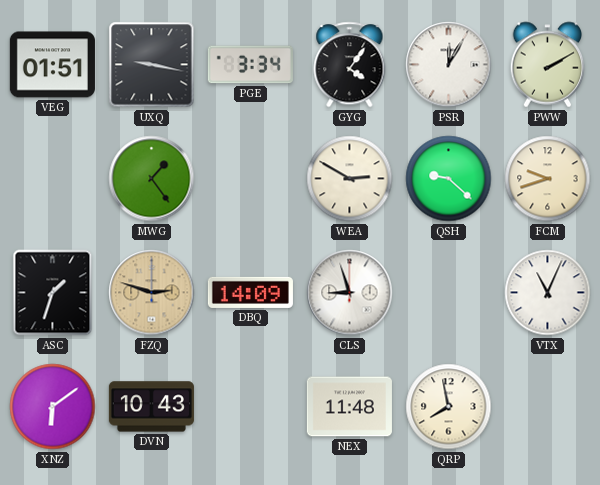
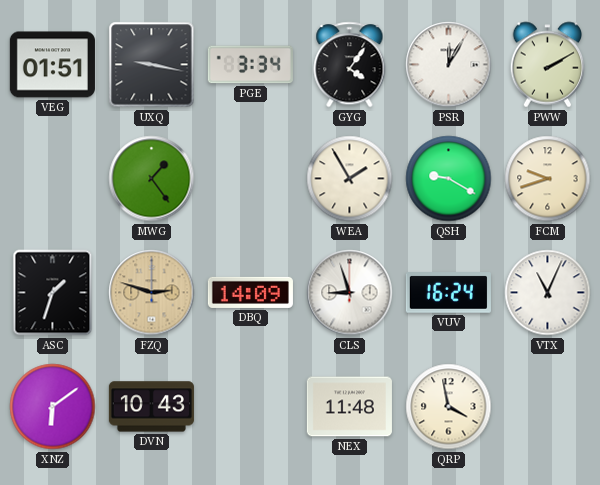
WEA: 2:50 -> 1:55 (350, 179)
QSH: 9:22 -> 9:20 (449, 179)
VUV: none -> 16:24 (448, 293)
QRP: 7:58 -> 3:58 (449, 407)
